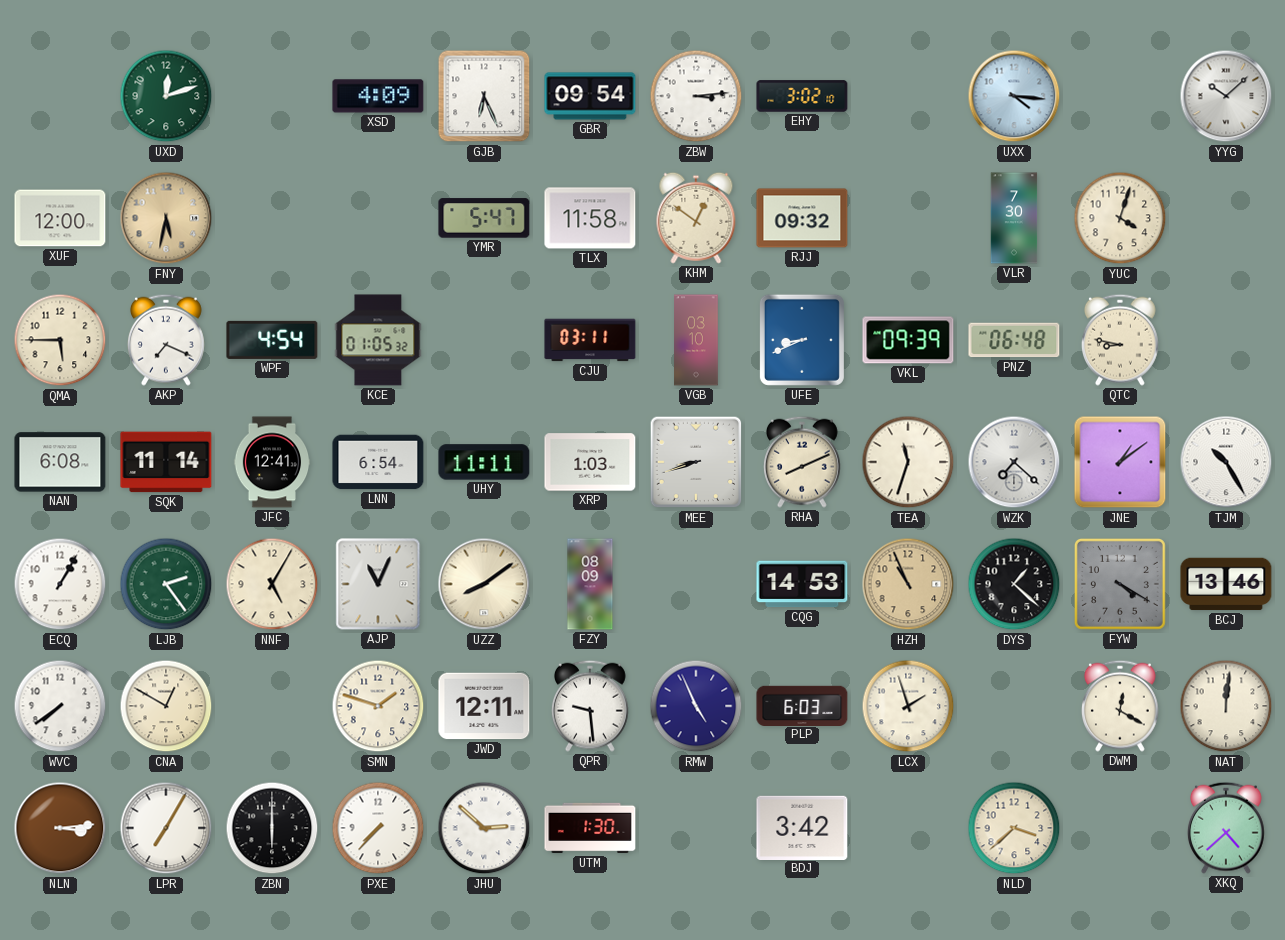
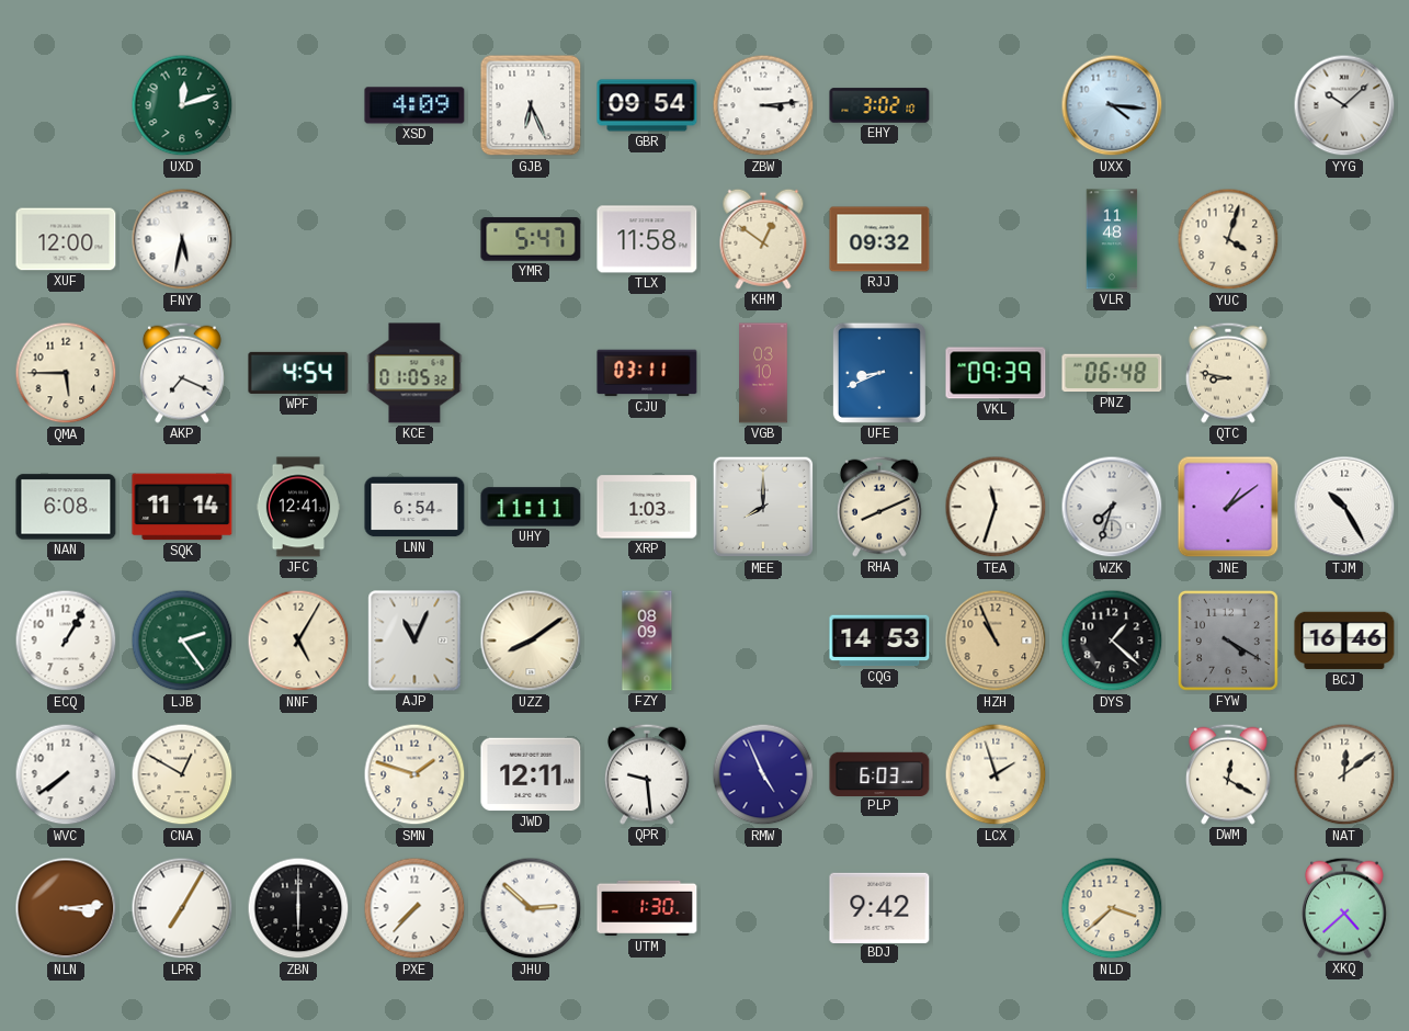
FNY dial: champagne -> white (182, 239)
VLR: 7:30 -> 11:48 (1112, 239)
MEE: 8:42 -> 8:00 (763, 507)
WZK: 7:22 -> 7:33 (1112, 507)
BCJ: 13:46 -> 16:46 (1344, 641)
NAT: 12:01 -> 12:09 (1344, 774)
BDJ: 3:42 -> 9:42 (879, 907)
